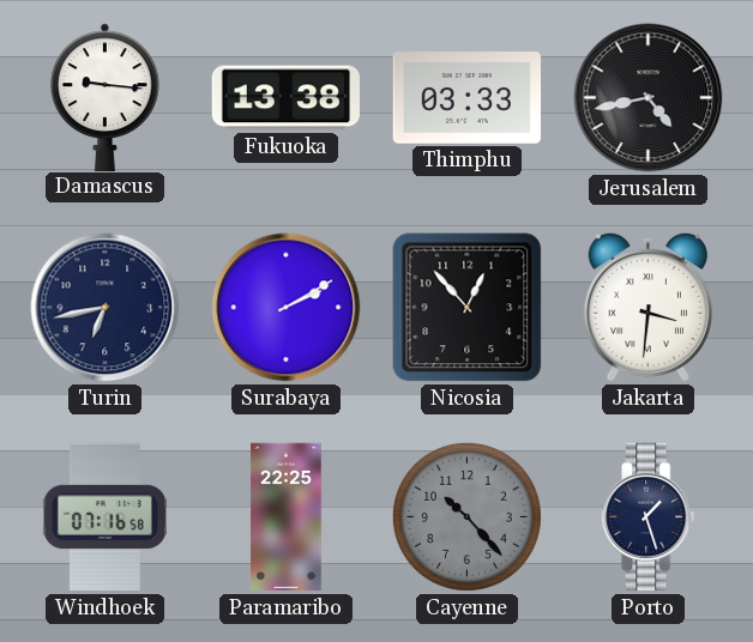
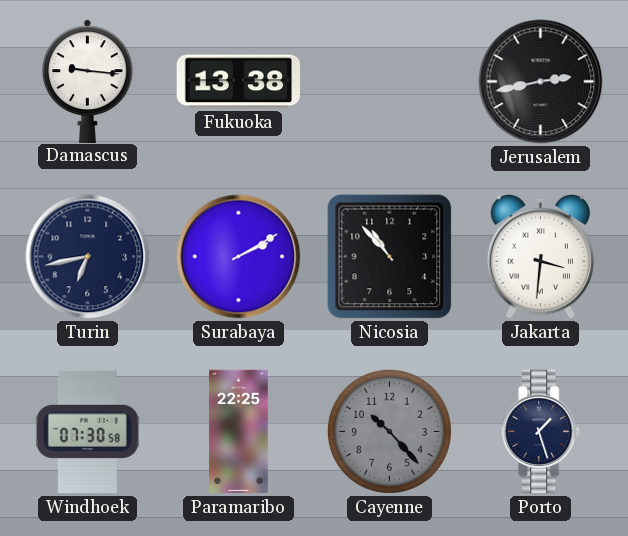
Thimphu: 03:33 -> none (466, 98)
Jerusalem: 4:43 -> 2:43 (541, 82)
Nicosia: 12:53 -> 10:53 (390, 257)
Windhoek: 07:16 -> 07:30 (87, 432)
